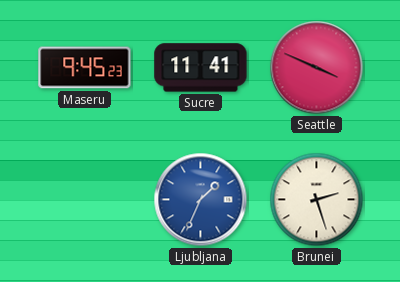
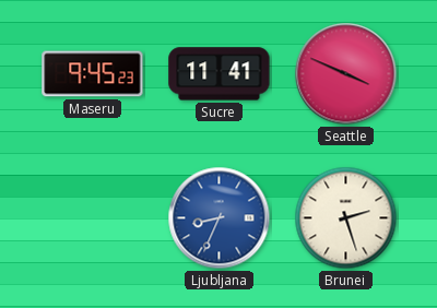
Ljubljana: 1:34 -> 8:34 (220, 218)
